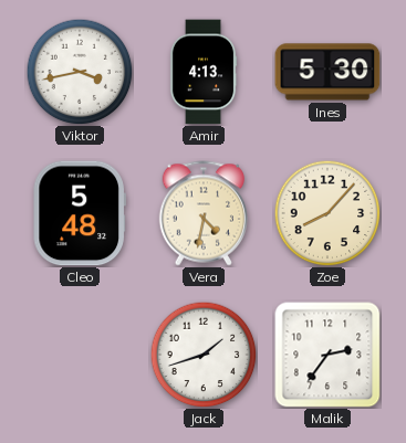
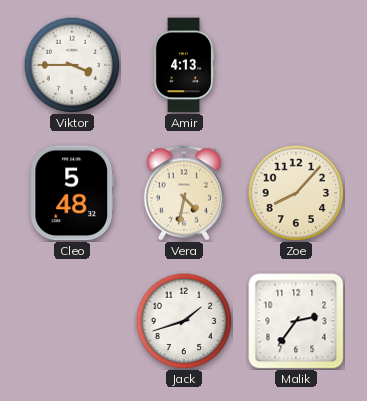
Viktor: 3:43 -> 3:45 (72, 65)
Ines: 5:30 -> none (327, 72)
